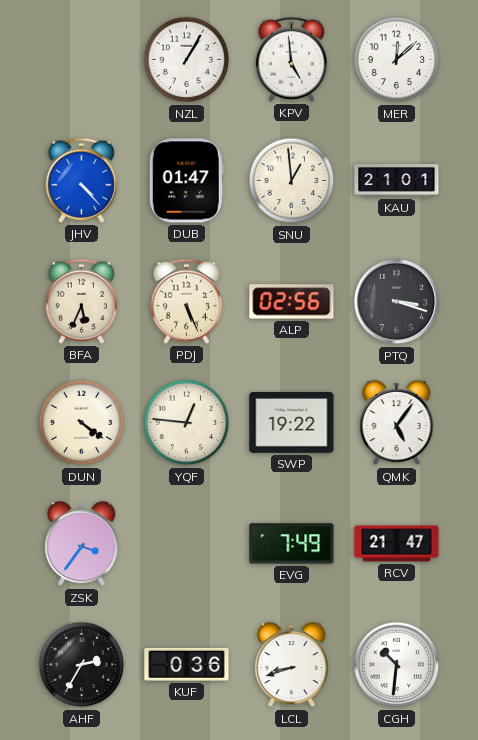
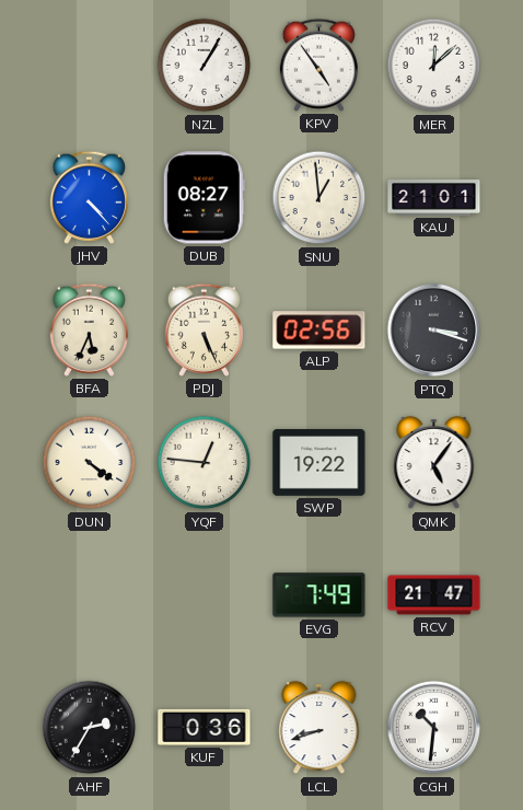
KPV: 4:59 -> 4:54 (318, 65)
DUB: 01:47 -> 08:27 (204, 198)
ZSK: 3:36 -> none (82, 544)
